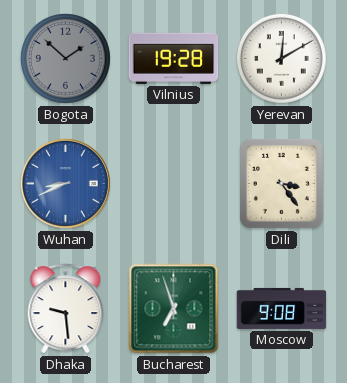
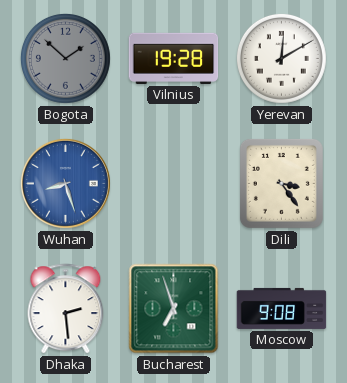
Wuhan: 8:41 -> 8:27 (65, 183)
Dhaka: 9:29 -> 2:29 (66, 309)
